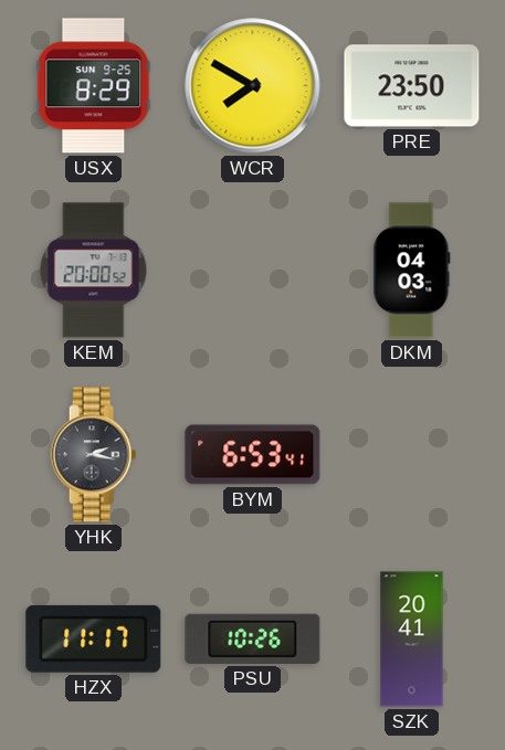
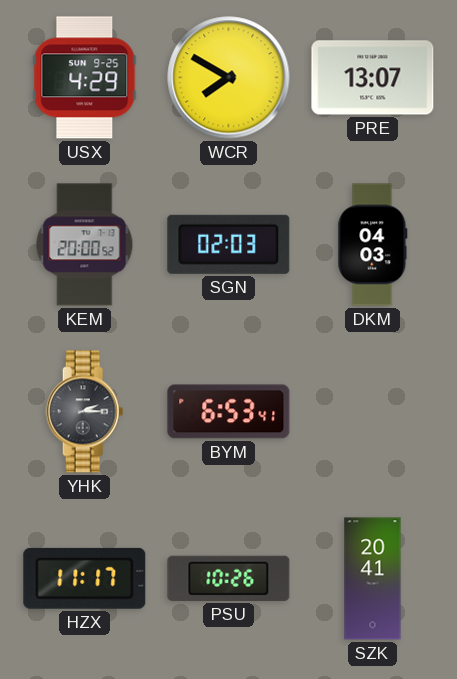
USX: 8:29 -> 4:29 (85, 78)
PRE: 23:50 -> 13:07 (373, 78)
SGN: none -> 02:03 (229, 244)
YHK: 2:17 -> 2:15 (85, 412)
